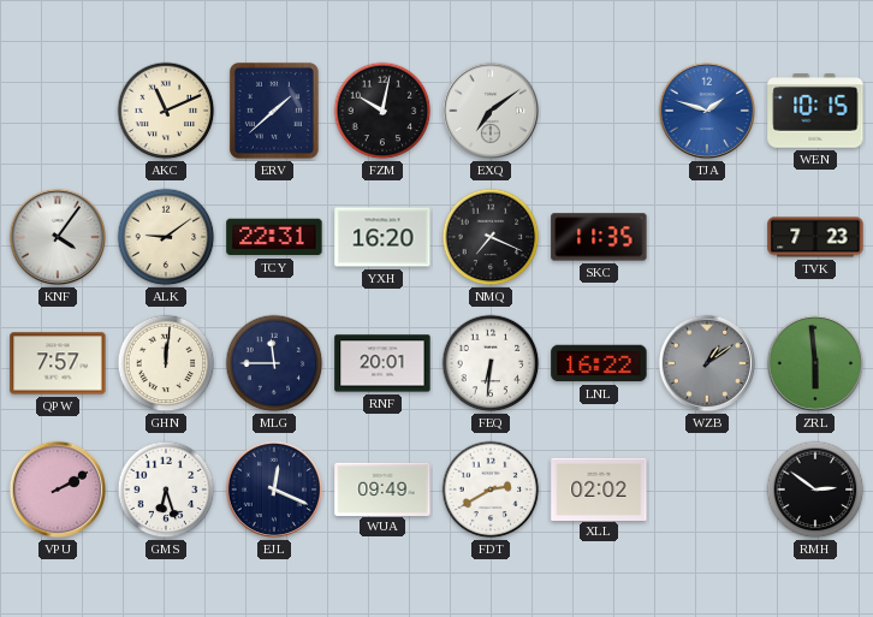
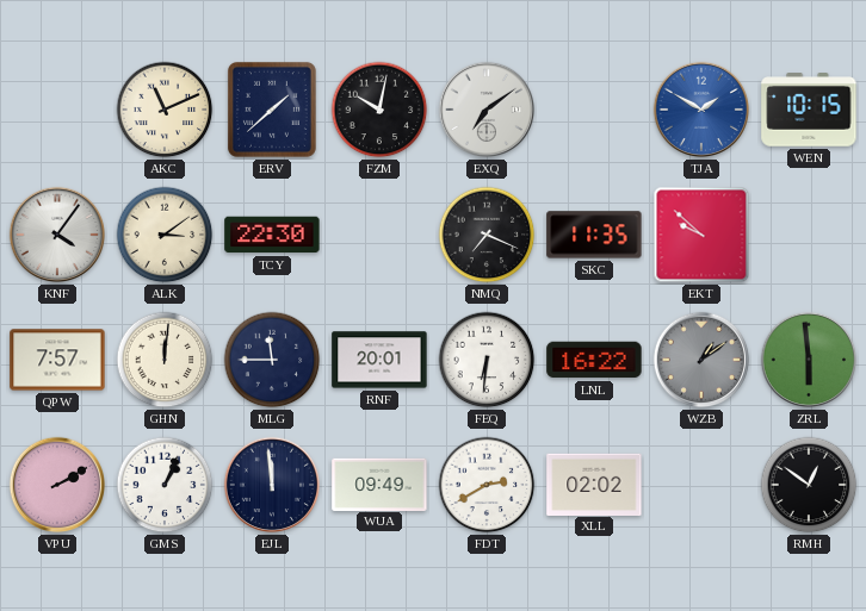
TJA: 1:48 -> 1:50 (701, 110)
ALK: 9:09 -> 3:09 (165, 235)
TCY: 22:31 -> 22:30 (272, 235)
YXH: 16:20 -> none (382, 237)
EKT: none -> 9:52 (701, 235)
TVK: 7:23 -> none (815, 237)
GMS: 6:27 -> 1:04 (165, 485)
EJL: 12:19 -> 11:59 (272, 485)
RMH: 2:51 -> 12:51 (809, 485)
